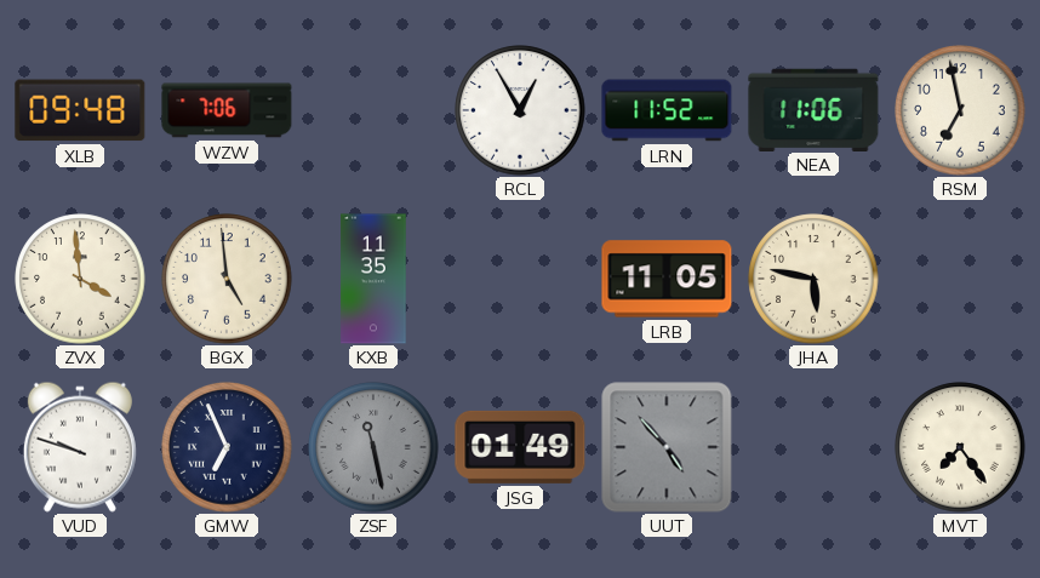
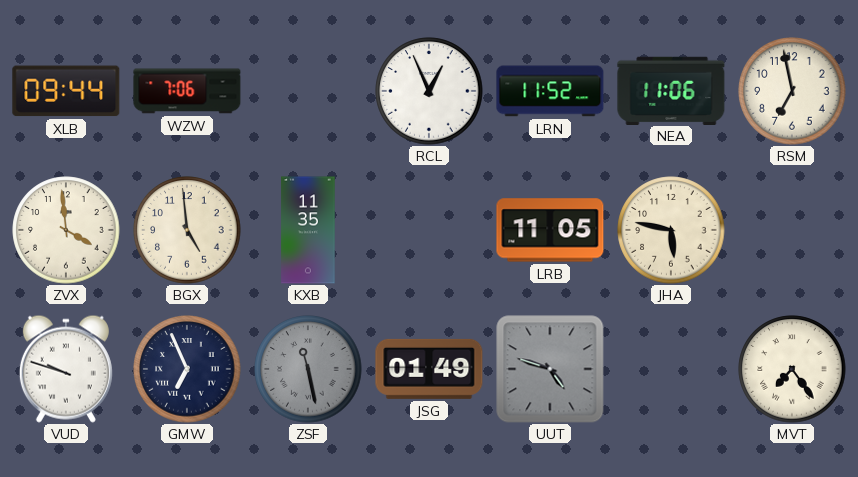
XLB: 09:48 -> 09:44 (66, 91)
RCL: 12:55 -> 12:56 (429, 91)
UUT: 4:53 -> 4:48 (550, 369)
